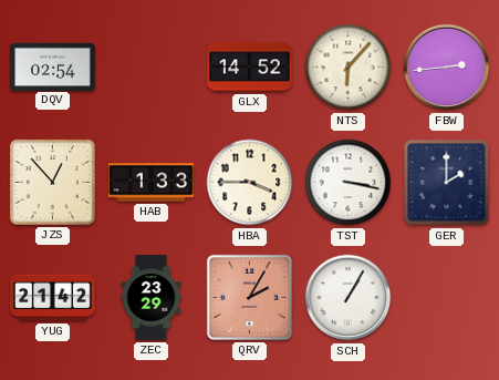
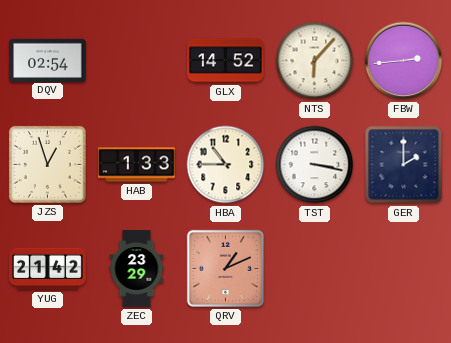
JZS: 12:53 -> 12:57 (47, 164)
HBA: 3:45 -> 10:45 (226, 165)
QRV: 2:05 -> 1:11 (225, 268)
SCH: 1:05 -> none (349, 298)
